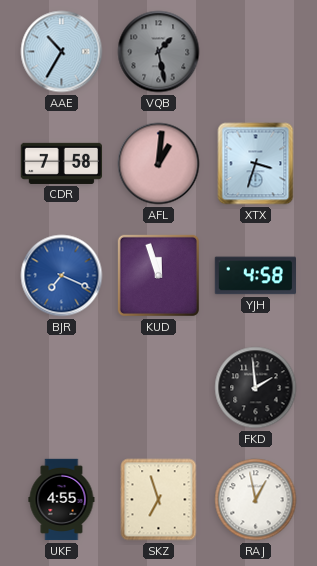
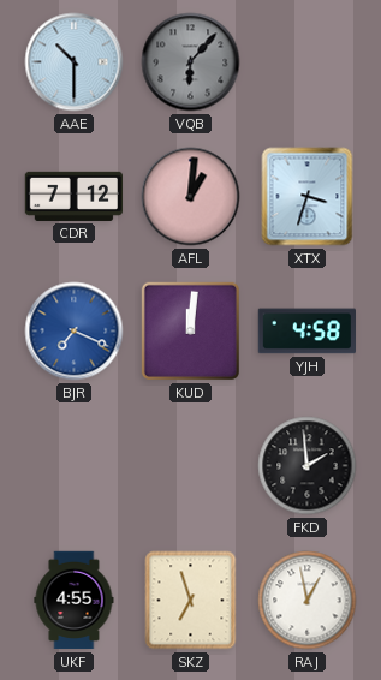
AAE: 10:35 -> 10:30 (75, 62)
VQB: 1:28 -> 6:07 (191, 62)
CDR: 7:58 -> 7:12 (73, 196)
KUD: 11:57 -> 12:01 (190, 330)
